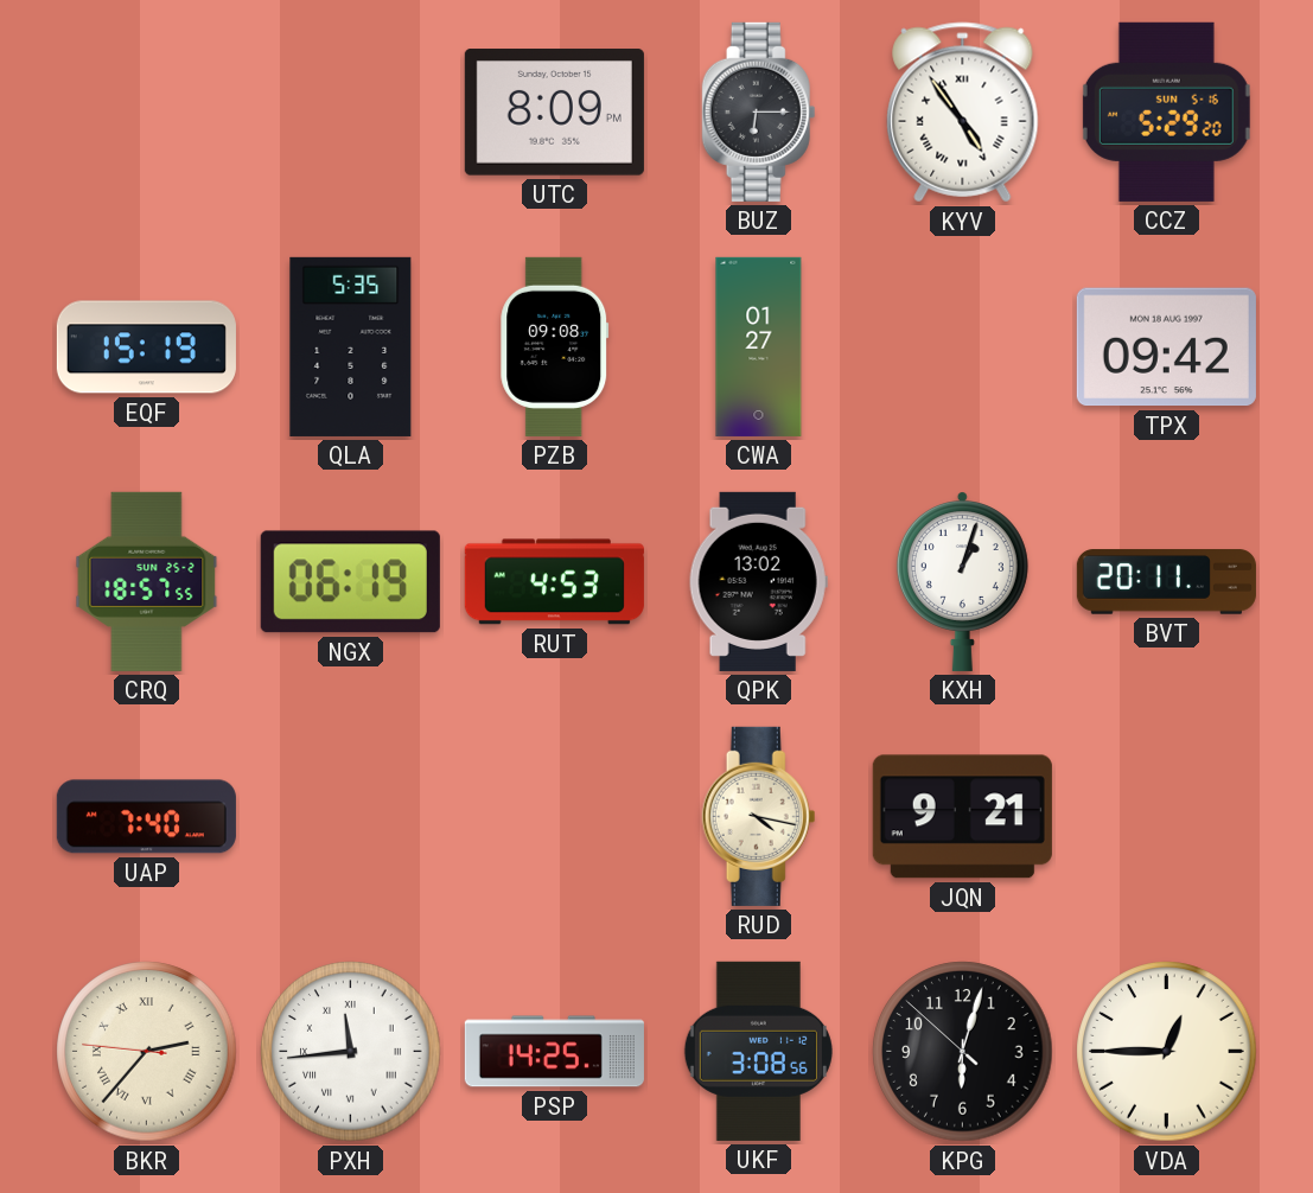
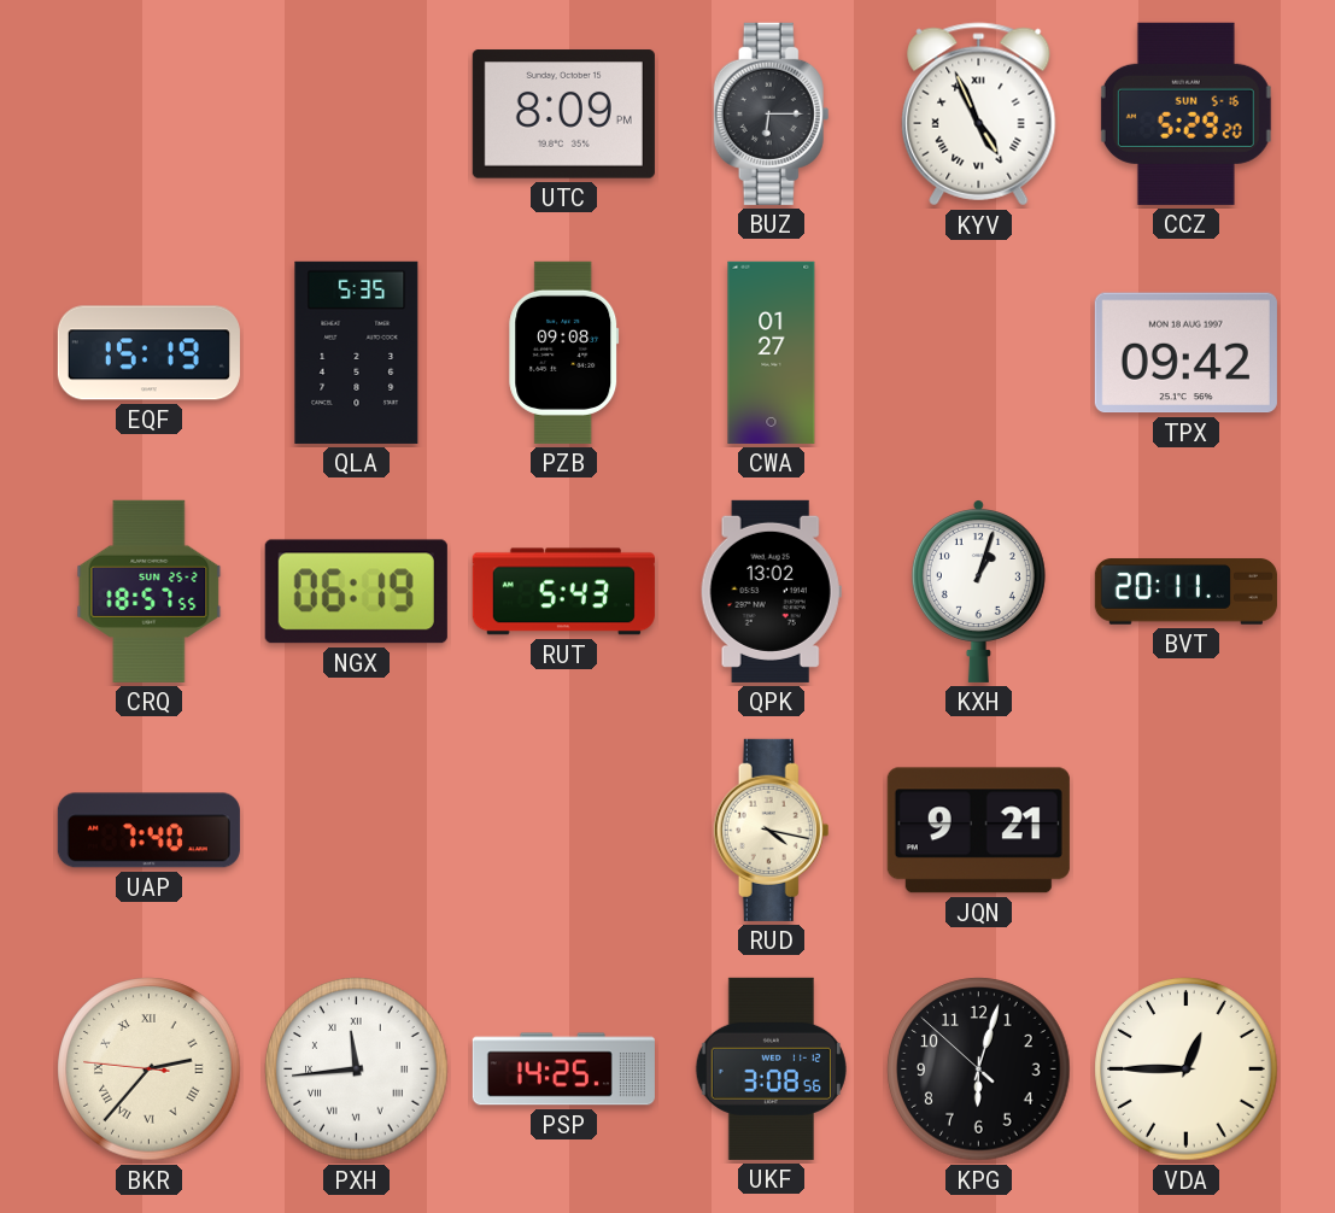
KYV: 4:54 -> 4:56 (979, 115)
RUT: 4:53 -> 5:43 (563, 592)
